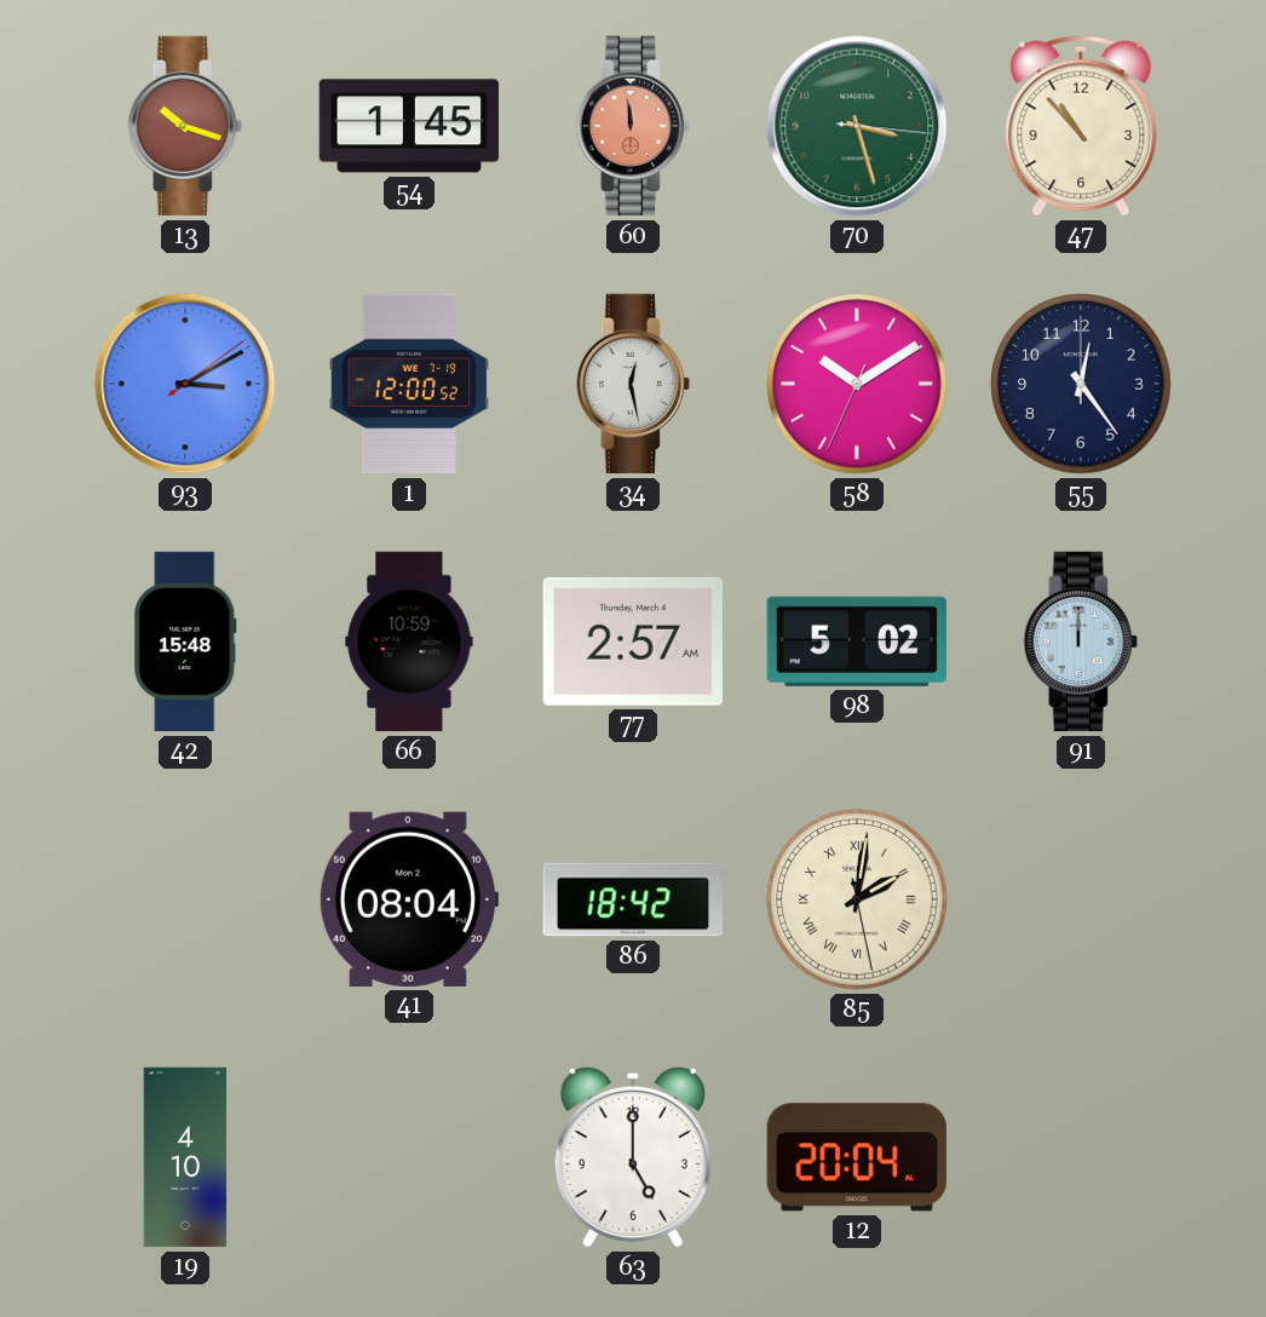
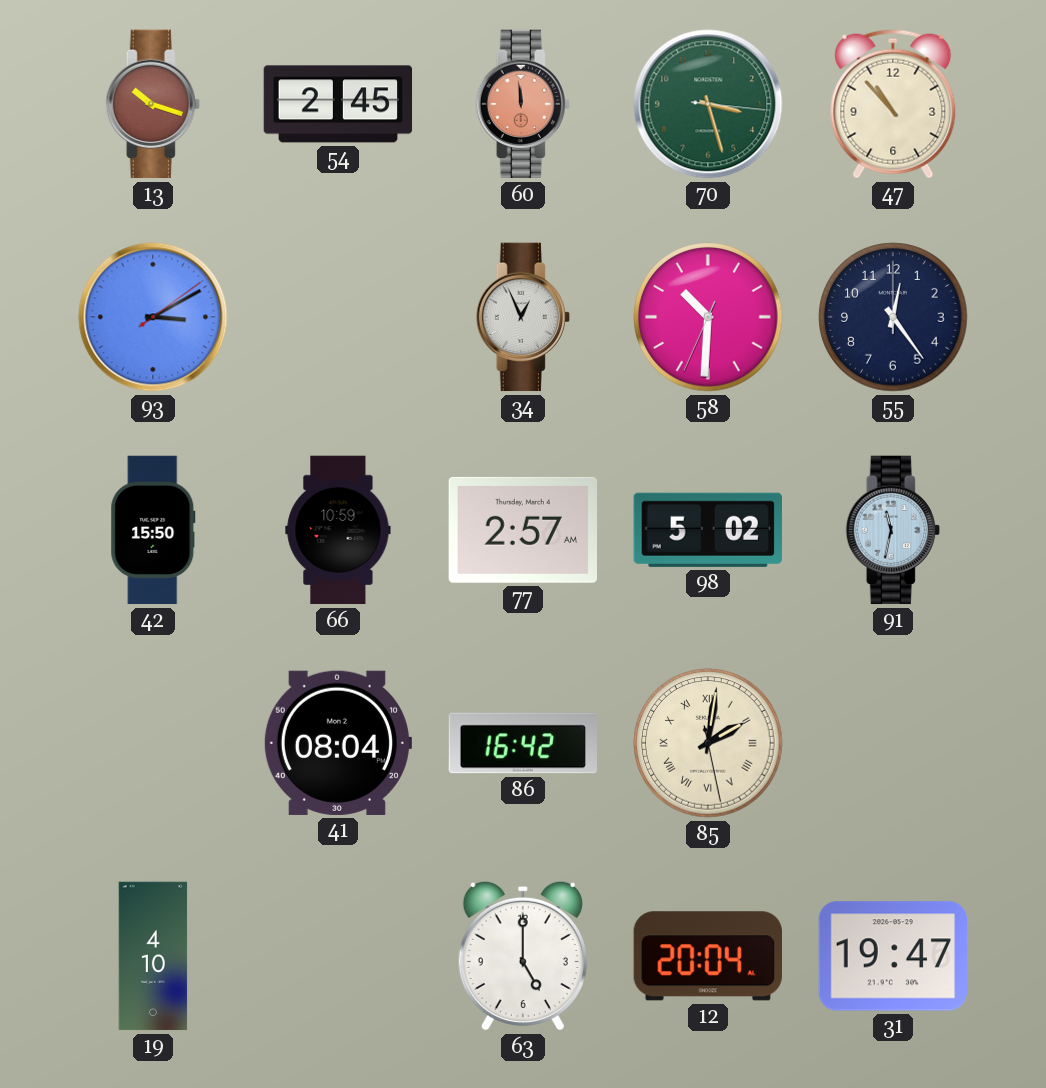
54: 1:45 -> 2:45 (338, 104)
1: 12:00 -> none (408, 384)
34: 12:28 -> 12:56 (523, 317)
58: 10:09 -> 10:30 (708, 317)
42: 15:48 -> 15:50 (153, 530)
91: 12:00 -> 11:32 (893, 530)
86: 18:42 -> 16:42 (522, 743)
31: none -> 19:47 (892, 956)
